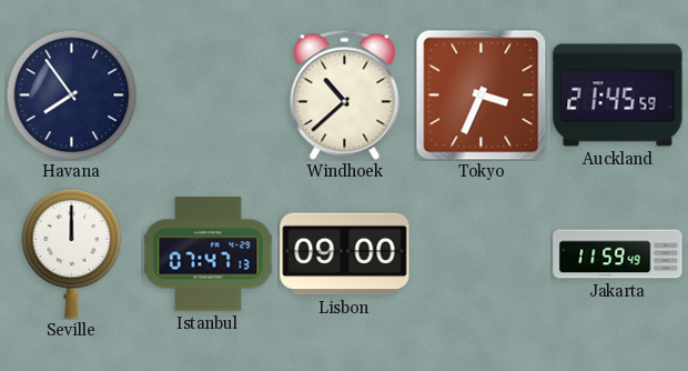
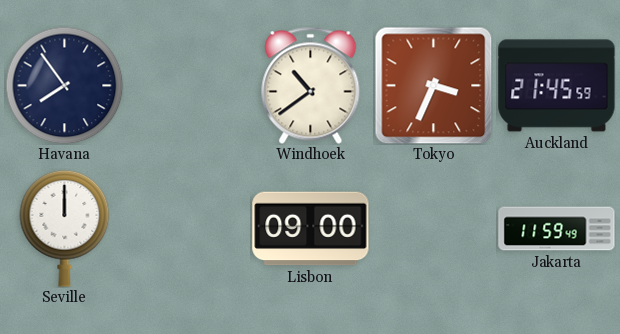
Windhoek: 10:38 -> 10:39 (311, 85)
Istanbul: 07:47 -> none (209, 254)
